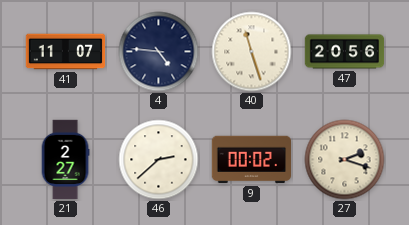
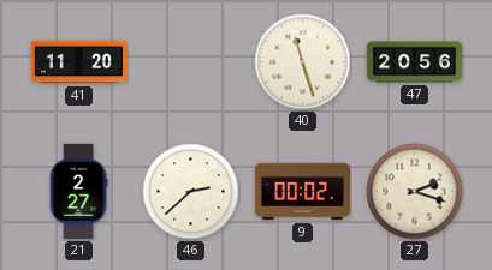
41: 11:07 -> 11:20 (79, 62)
4: 4:46 -> none (159, 52)
